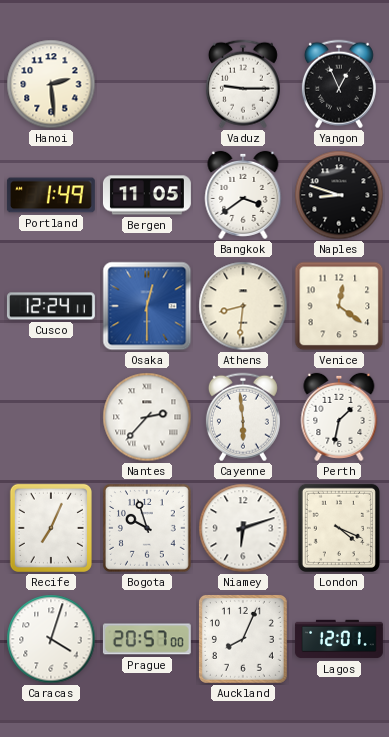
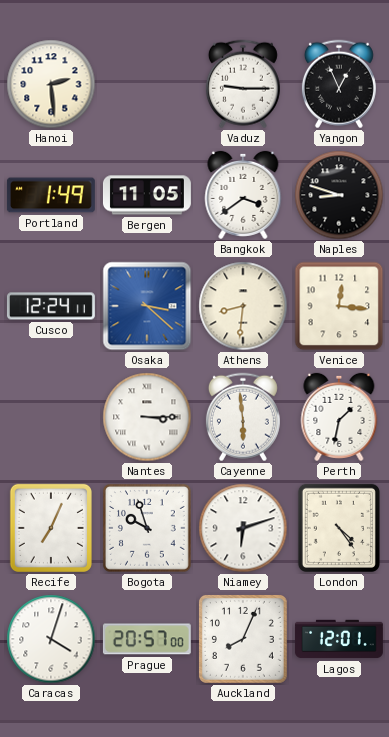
Osaka: 12:30 -> 3:22 (147, 306)
Venice: 12:21 -> 12:16 (339, 306)
Nantes: 2:37 -> 3:15 (147, 417)
London: 4:19 -> 4:24 (339, 528)
